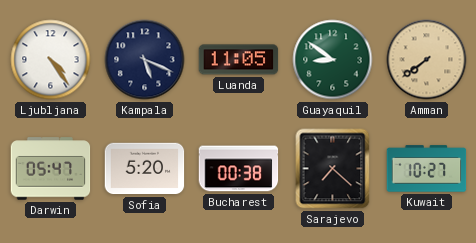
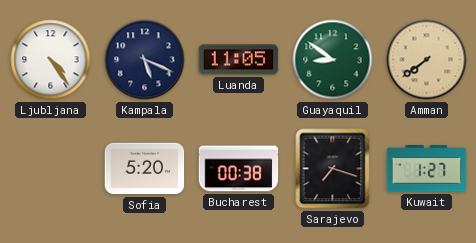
Darwin: 05:47 -> none (51, 169)
Sarajevo: 7:22 -> 7:18 (333, 169)
Kuwait: 10:27 -> 1:27 (427, 169)
